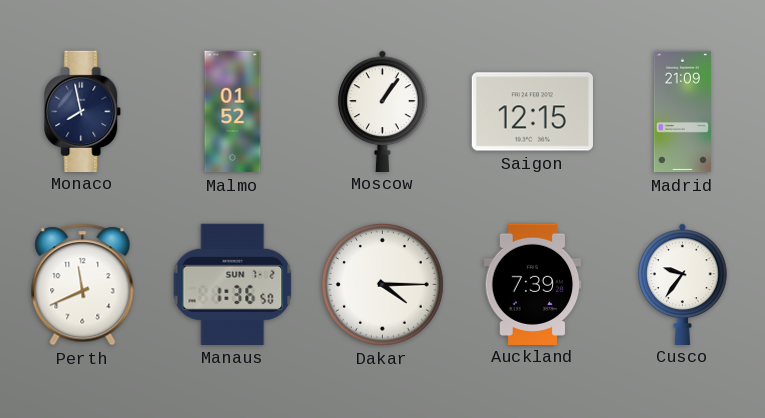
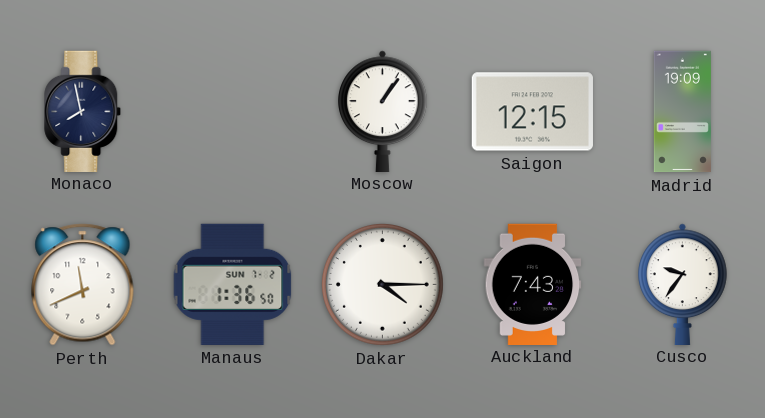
Malmo: 01:52 -> none (233, 112)
Madrid: 21:09 -> 19:09 (682, 112)
Auckland: 7:39 -> 7:43 (533, 284)
